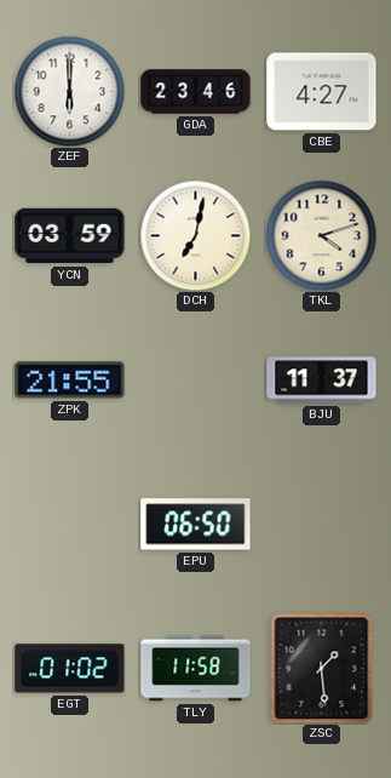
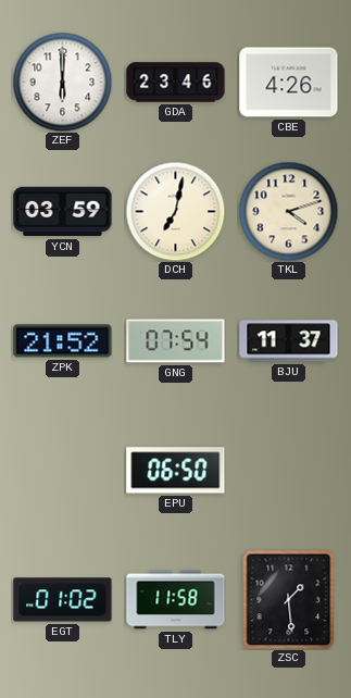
CBE: 4:27 -> 4:26 (289, 83)
ZPK: 21:55 -> 21:52 (63, 341)
GNG: none -> 07:54 (176, 341)
